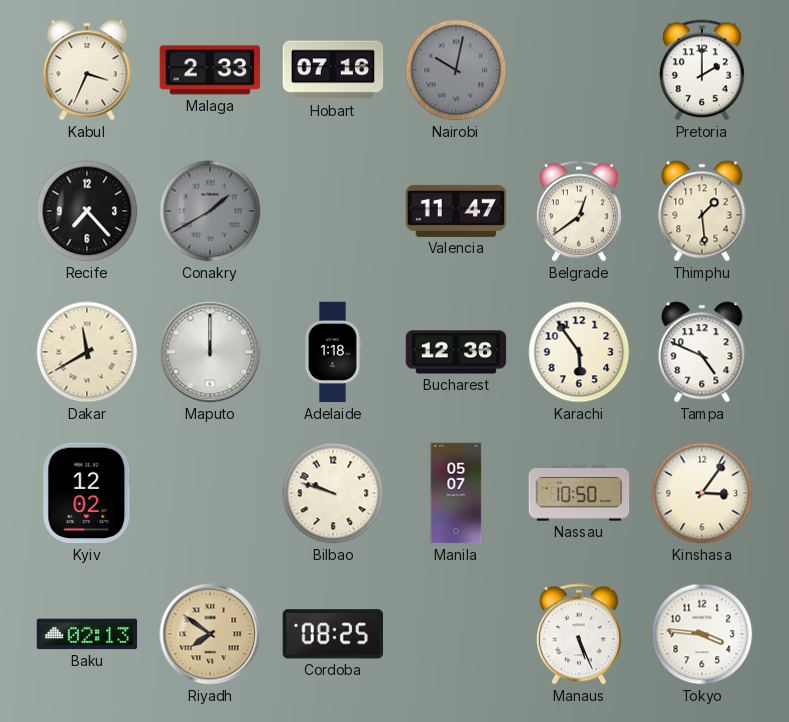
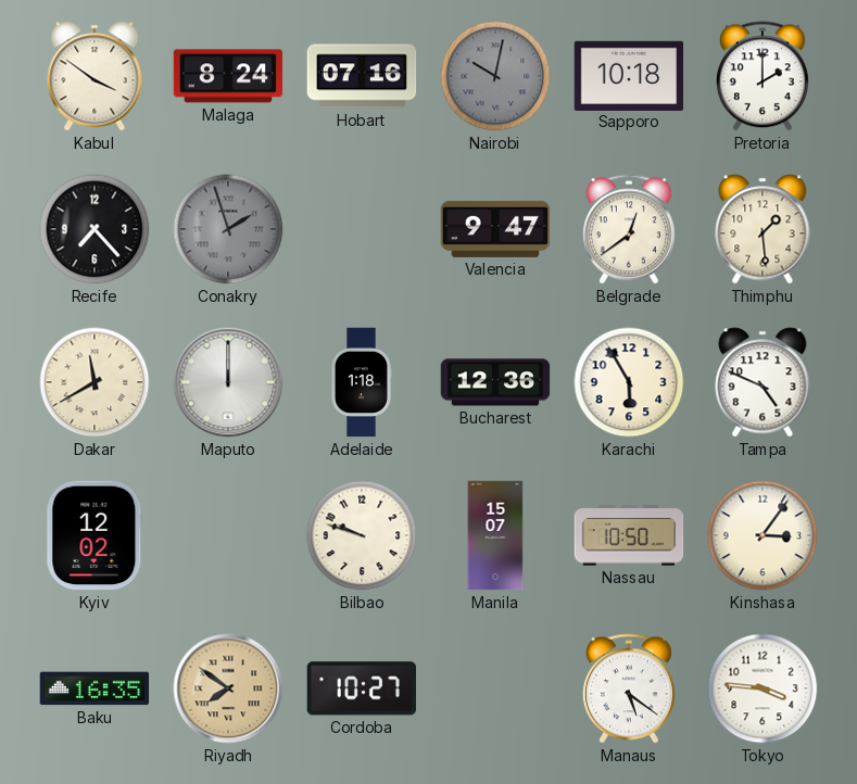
Kabul: 3:34 -> 3:51 (94, 76)
Malaga: 2:33 -> 8:24 (228, 76)
Sapporo: none -> 10:18 (629, 75)
Conakry: 1:40 -> 1:57 (228, 229)
Valencia: 11:47 -> 9:47 (495, 229)
Karachi: 5:54 -> 5:55 (629, 382)
Manila: 05:07 -> 15:07 (495, 535)
Baku: 02:13 -> 16:35 (94, 688)
Cordoba: 08:25 -> 10:27 (361, 688)
Manaus: 5:26 -> 5:21 (629, 688)
